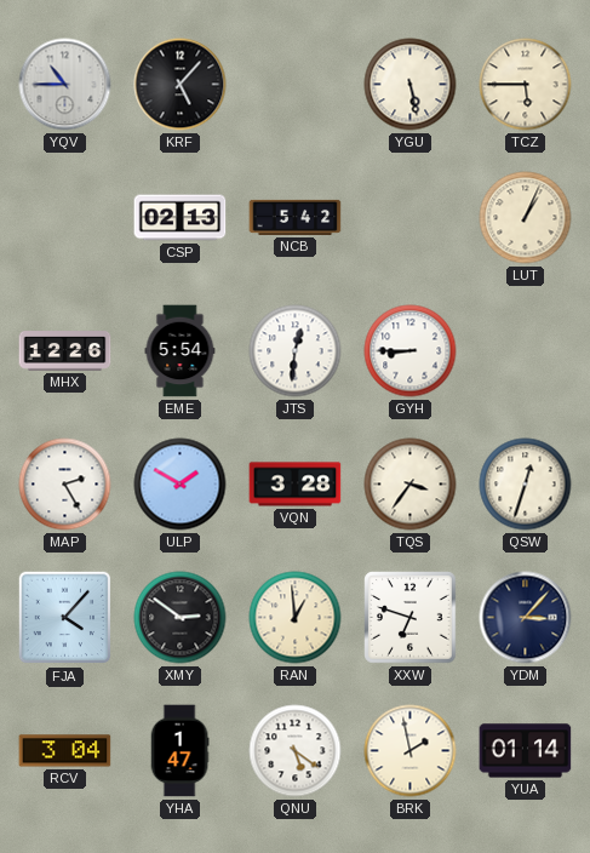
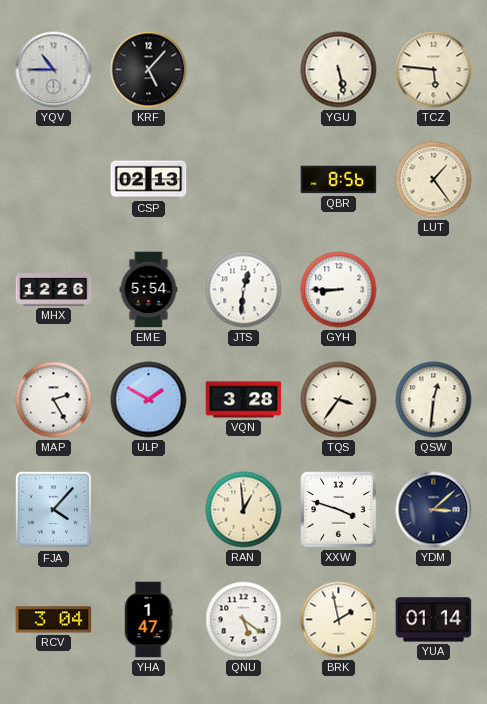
TCZ: 5:45 -> 5:46 (434, 70)
NCB: 5:42 -> none (296, 217)
QBR: none -> 8:56 (339, 180)
LUT: 1:04 -> 1:24 (434, 180)
QSW: 12:33 -> 12:31 (434, 400)
XMY: 2:51 -> none (181, 618)
XXW: 6:48 -> 3:48 (339, 510)
YDM: 3:07 -> 3:08 (434, 510)
